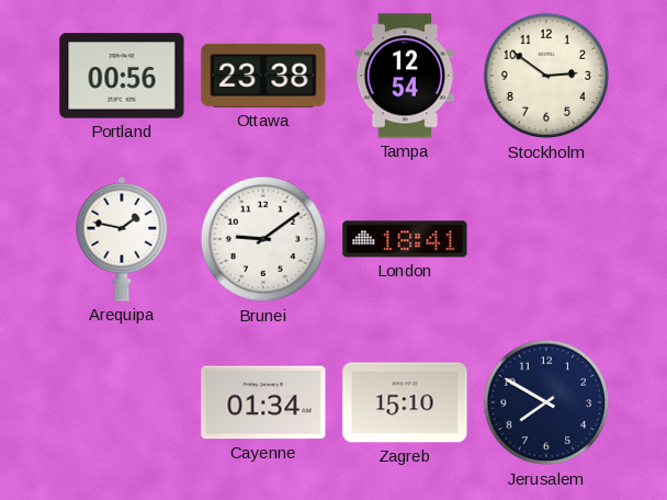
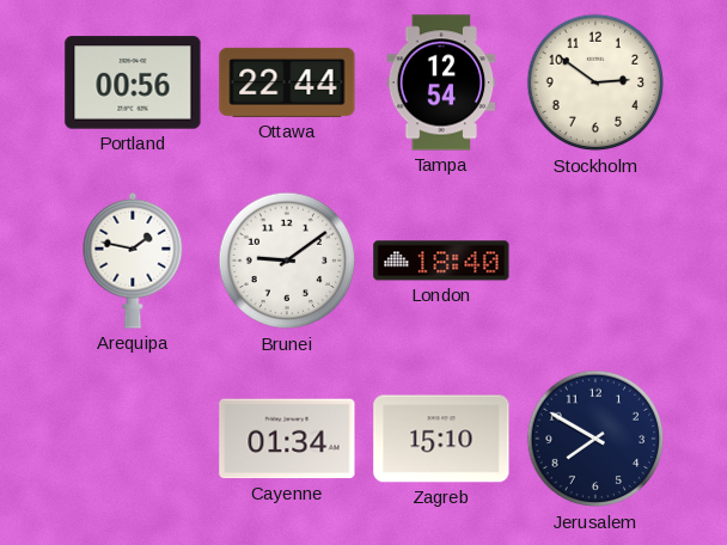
Ottawa: 23:38 -> 22:44 (287, 82)
London: 18:41 -> 18:40 (441, 261)
